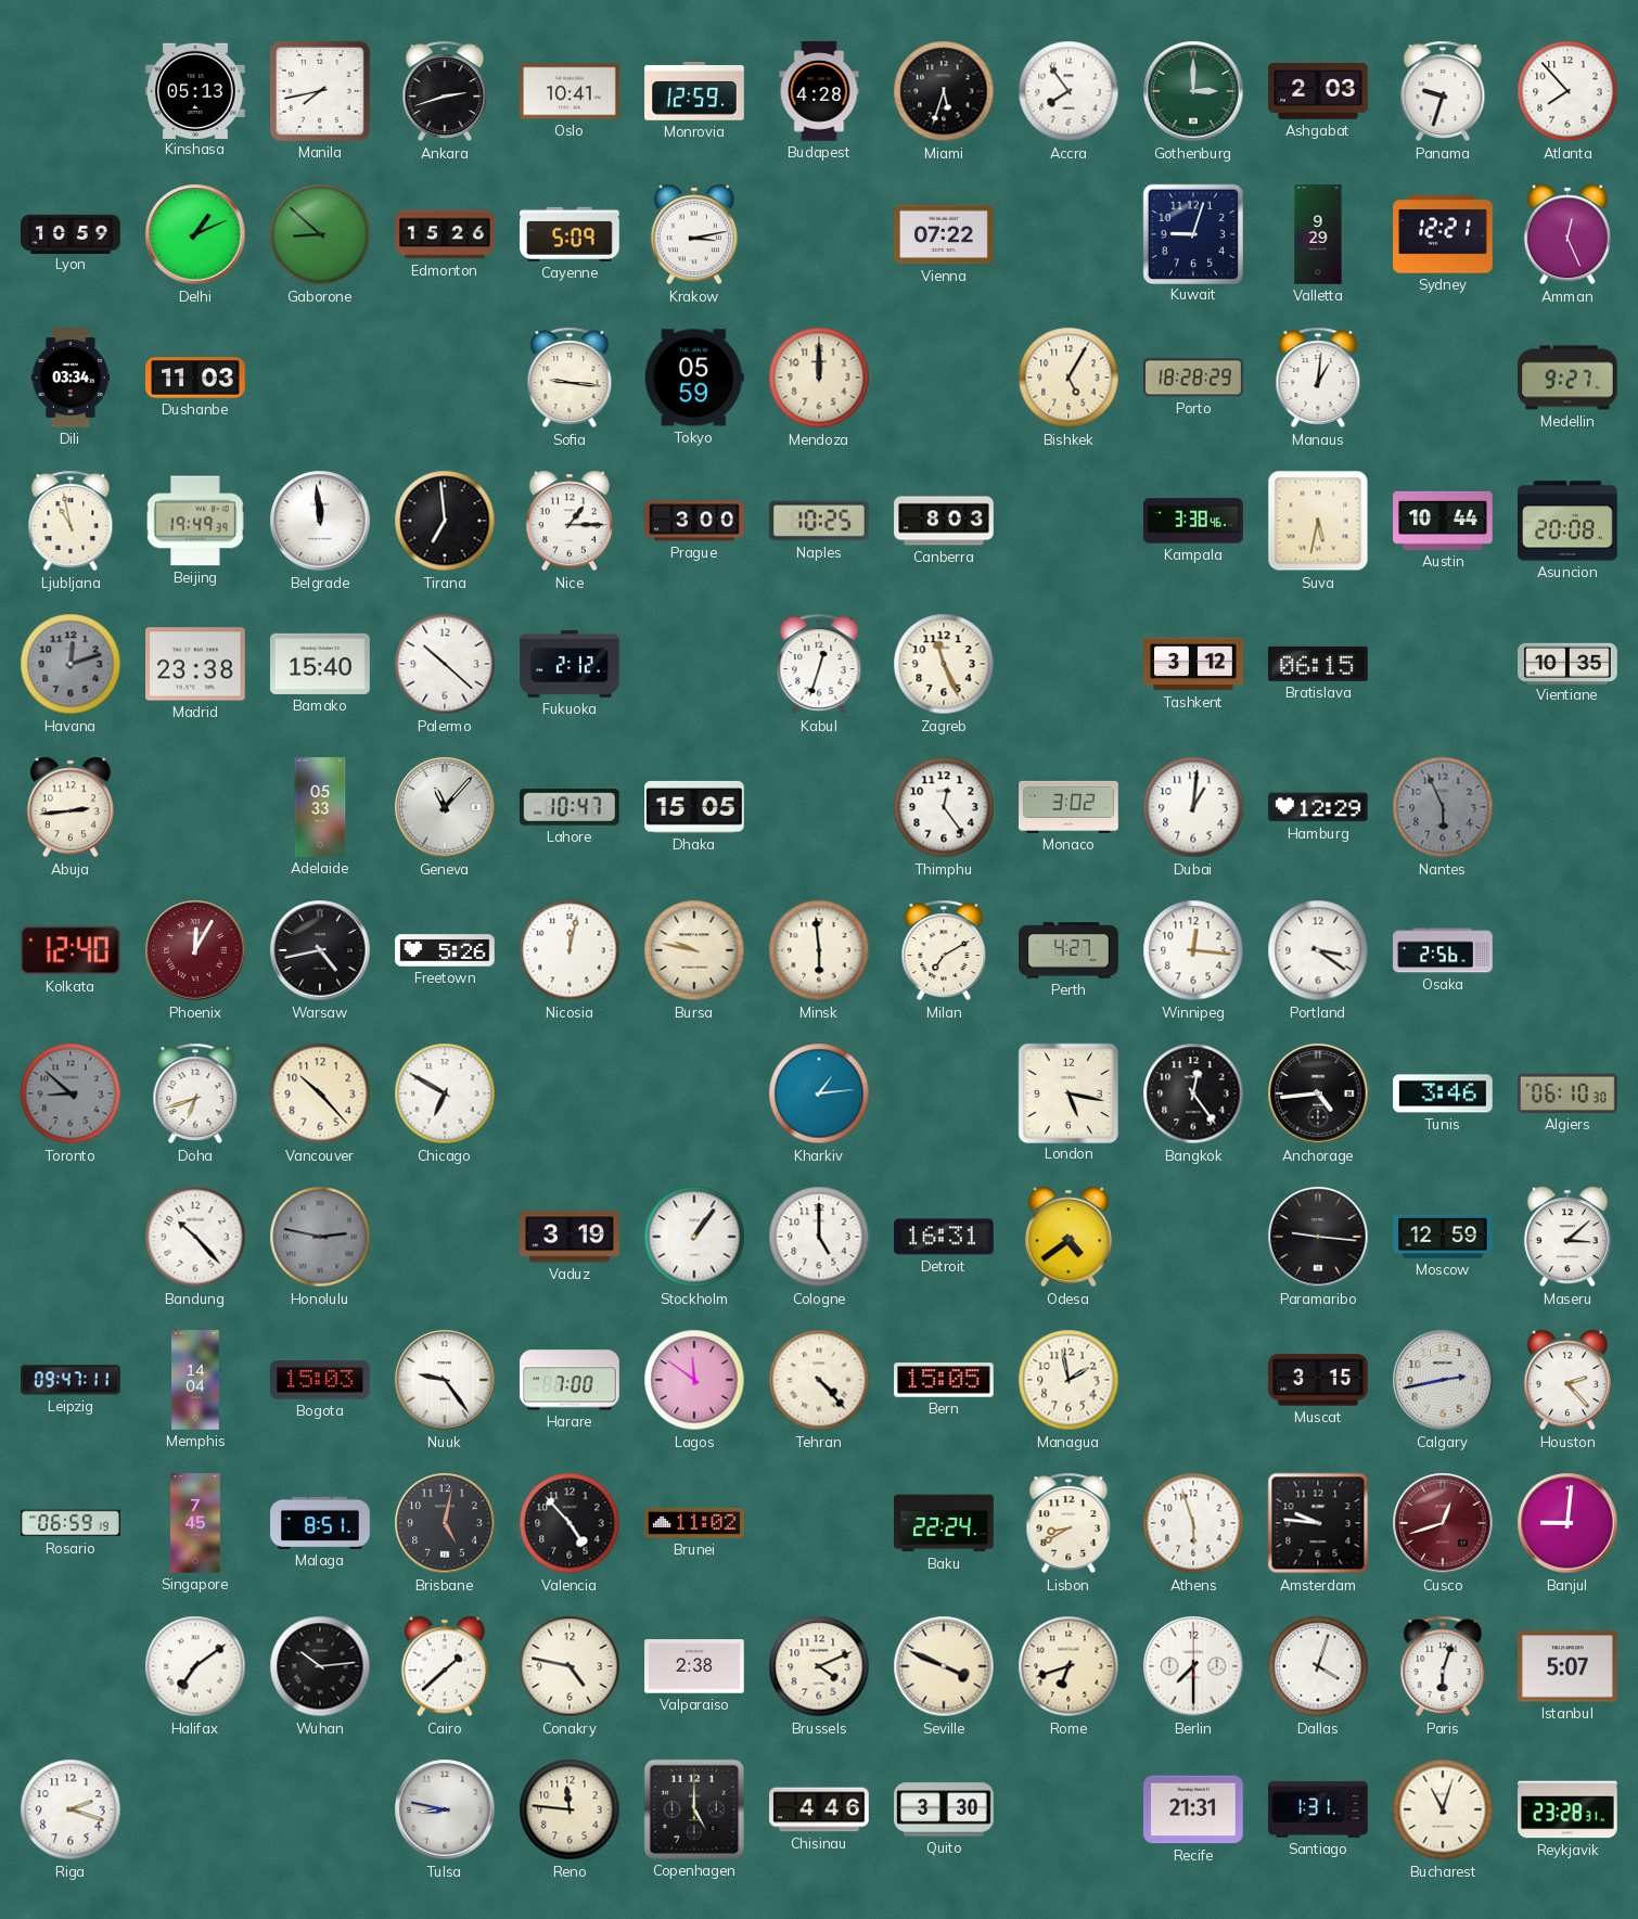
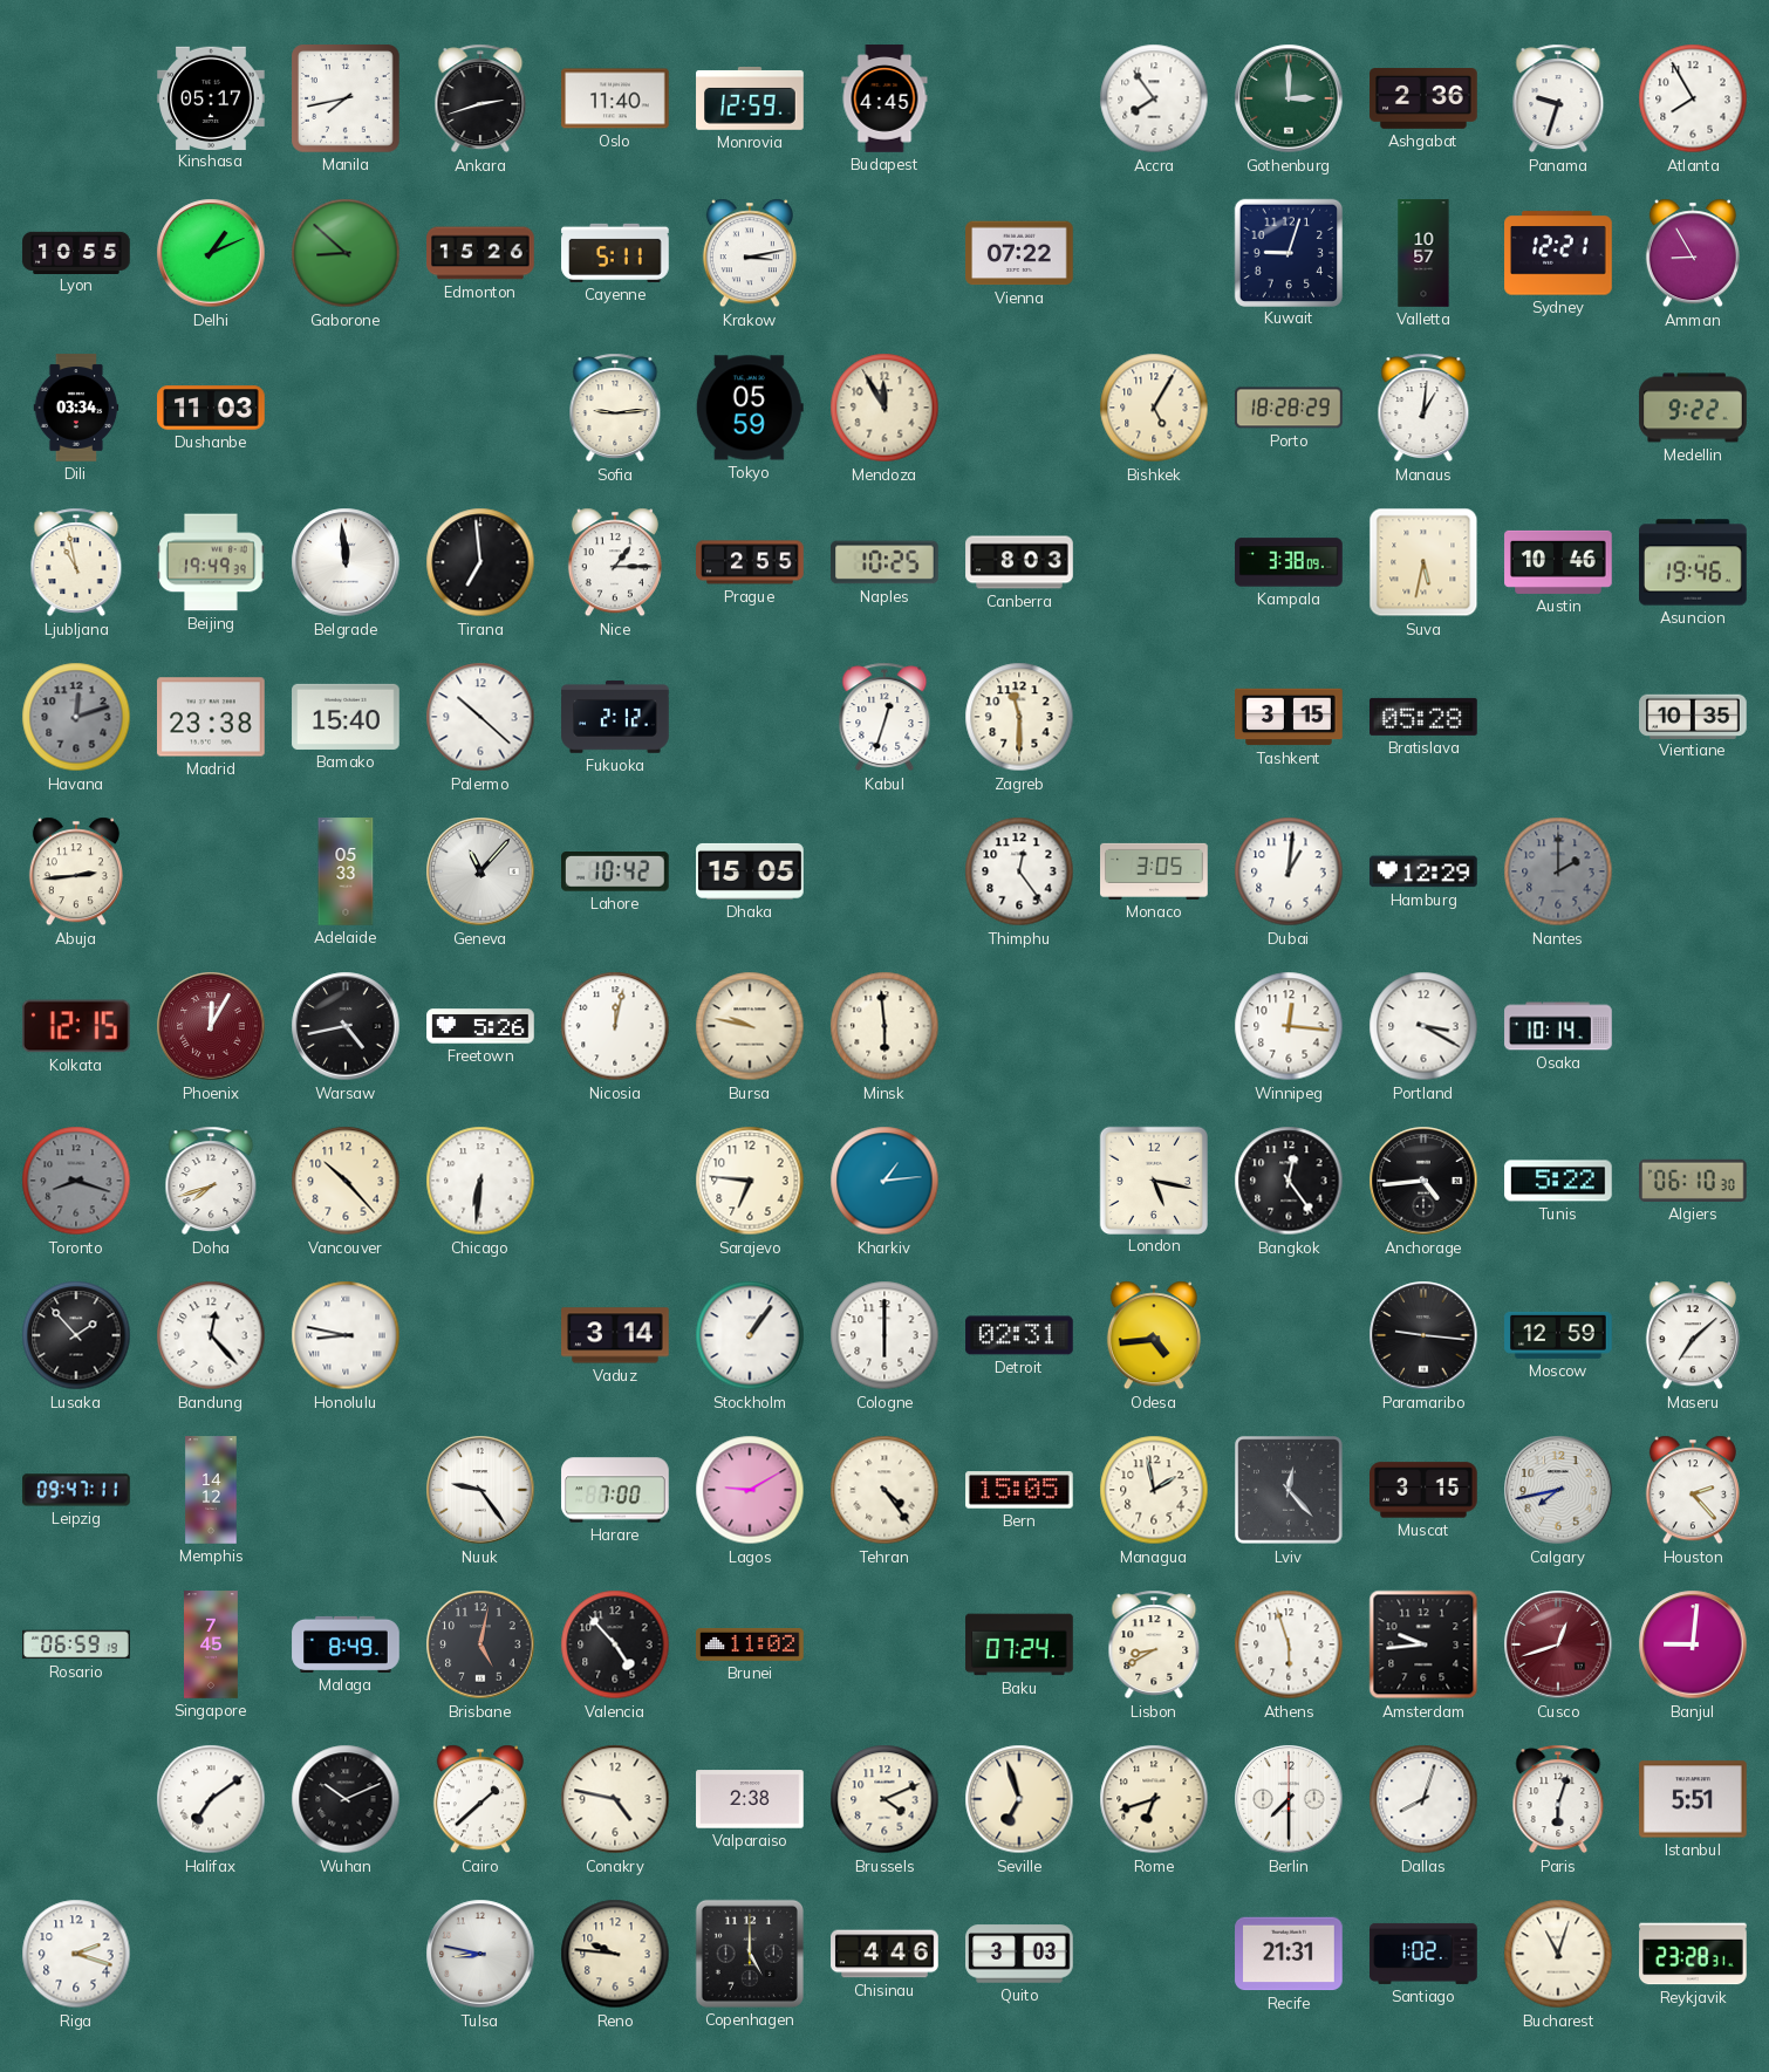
Kinshasa: 05:13 -> 05:17 (211, 97)
Oslo: 10:41 -> 11:40 (615, 98)
Budapest: 4:28 -> 4:45 (884, 98)
Miami: 5:33 -> none (944, 91)
Ashgabat: 2:03 -> 2:36 (1423, 100)
Atlanta: 7:53 -> 7:55 (1693, 98)
Lyon: 10:59 -> 10:55 (76, 252)
Cayenne: 5:09 -> 5:11 (615, 253)
Valletta: 9:29 -> 10:57 (1423, 253)
Amman: 12:26 -> 8:55 (1693, 253)
Sofia: 9:16 -> 9:14 (615, 408)
Mendoza: 12:00 -> 11:55 (884, 408)
Medellin: 9:27 -> 9:22 (1693, 408)
Prague: 3:00 -> 2:55 (750, 562)
Kampala: 3:38:46 -> 3:38:09 (1289, 562)
Austin: 10:44 -> 10:46 (1558, 562)
Asuncion: 20:08 -> 19:46 (1693, 562)
Zagreb: 11:26 -> 11:30 (1019, 717)
Tashkent: 3:12 -> 3:15 (1289, 717)
Bratislava: 06:15 -> 05:28 (1425, 717)
Lahore: 10:47 -> 10:42 (616, 873)
Monaco: 3:02 -> 3:05 (1154, 871)
Nantes: 5:56 -> 2:00 (1558, 871)
Kolkata: 12:40 -> 12:15 (76, 1026)
Milan: 7:10 -> none (944, 950)
Perth: 4:27 -> none (1068, 950)
Portland: 3:21 -> 3:20 (1423, 1026)
Osaka: 2:56 -> 10:14 (1558, 1026)
Toronto: 8:52 -> 8:18 (76, 1181)
Doha: 6:42 -> 7:42 (211, 1181)
Chicago: 6:50 -> 6:31 (480, 1181)
Sarajevo: none -> 6:46 (750, 1181)
Tunis: 3:46 -> 5:22 (1558, 1181)
Lusaka: none -> 1:53 (76, 1335)
Bandung: 10:23 -> 12:23 (211, 1335)
Honolulu: 2:47 -> 8:47 (346, 1335)
Honolulu dial: grey -> white (346, 1335)
Vaduz: 3:19 -> 3:14 (615, 1335)
Cologne: 5:00 -> 6:00 (884, 1335)
Detroit: 16:31 -> 02:31 (1019, 1335)
Odesa: 4:39 -> 4:44 (1154, 1335)
Maseru: 3:08 -> 7:08 (1693, 1335)
Memphis: 14:04 -> 14:12 (211, 1490)
Bogota: 15:03 -> none (320, 1380)
Lagos: 11:51 -> 9:10 (750, 1490)
Tehran: 4:23 -> 4:24 (884, 1490)
Lviv: none -> 12:23 (1289, 1490)
Calgary: 2:43 -> 7:43 (1558, 1490)
Malaga: 8:51 -> 8:49 (346, 1644)
Baku: 22:24 -> 07:24 (1019, 1644)
Amsterdam: 9:46 -> 9:44 (1423, 1644)
Wuhan: 10:14 -> 10:11 (346, 1799)
Seville: 3:49 -> 6:57 (1019, 1799)
Dallas: 4:03 -> 8:03 (1423, 1799)
Istanbul: 5:07 -> 5:51 (1694, 1799)
Reno: 11:46 -> 9:46 (615, 1954)
Quito: 3:30 -> 3:03 (1019, 1954)
Santiago: 1:31 -> 1:02 (1423, 1954)
